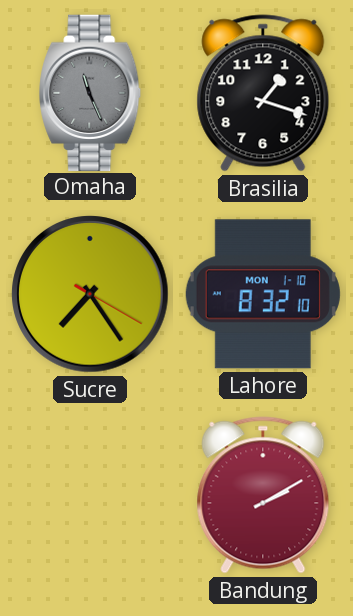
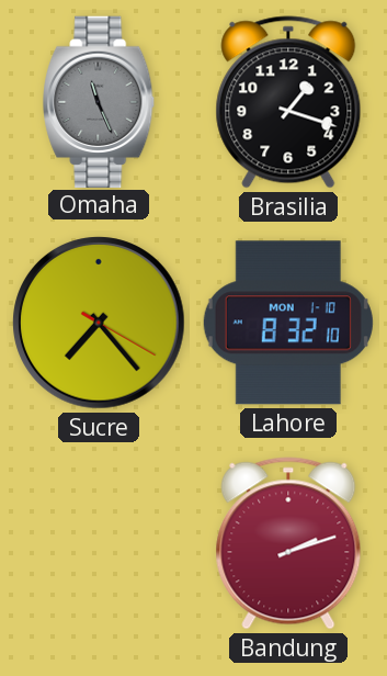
Sucre: 7:24 -> 7:23 (99, 323)
Bandung: 2:10 -> 2:12 (288, 543)
